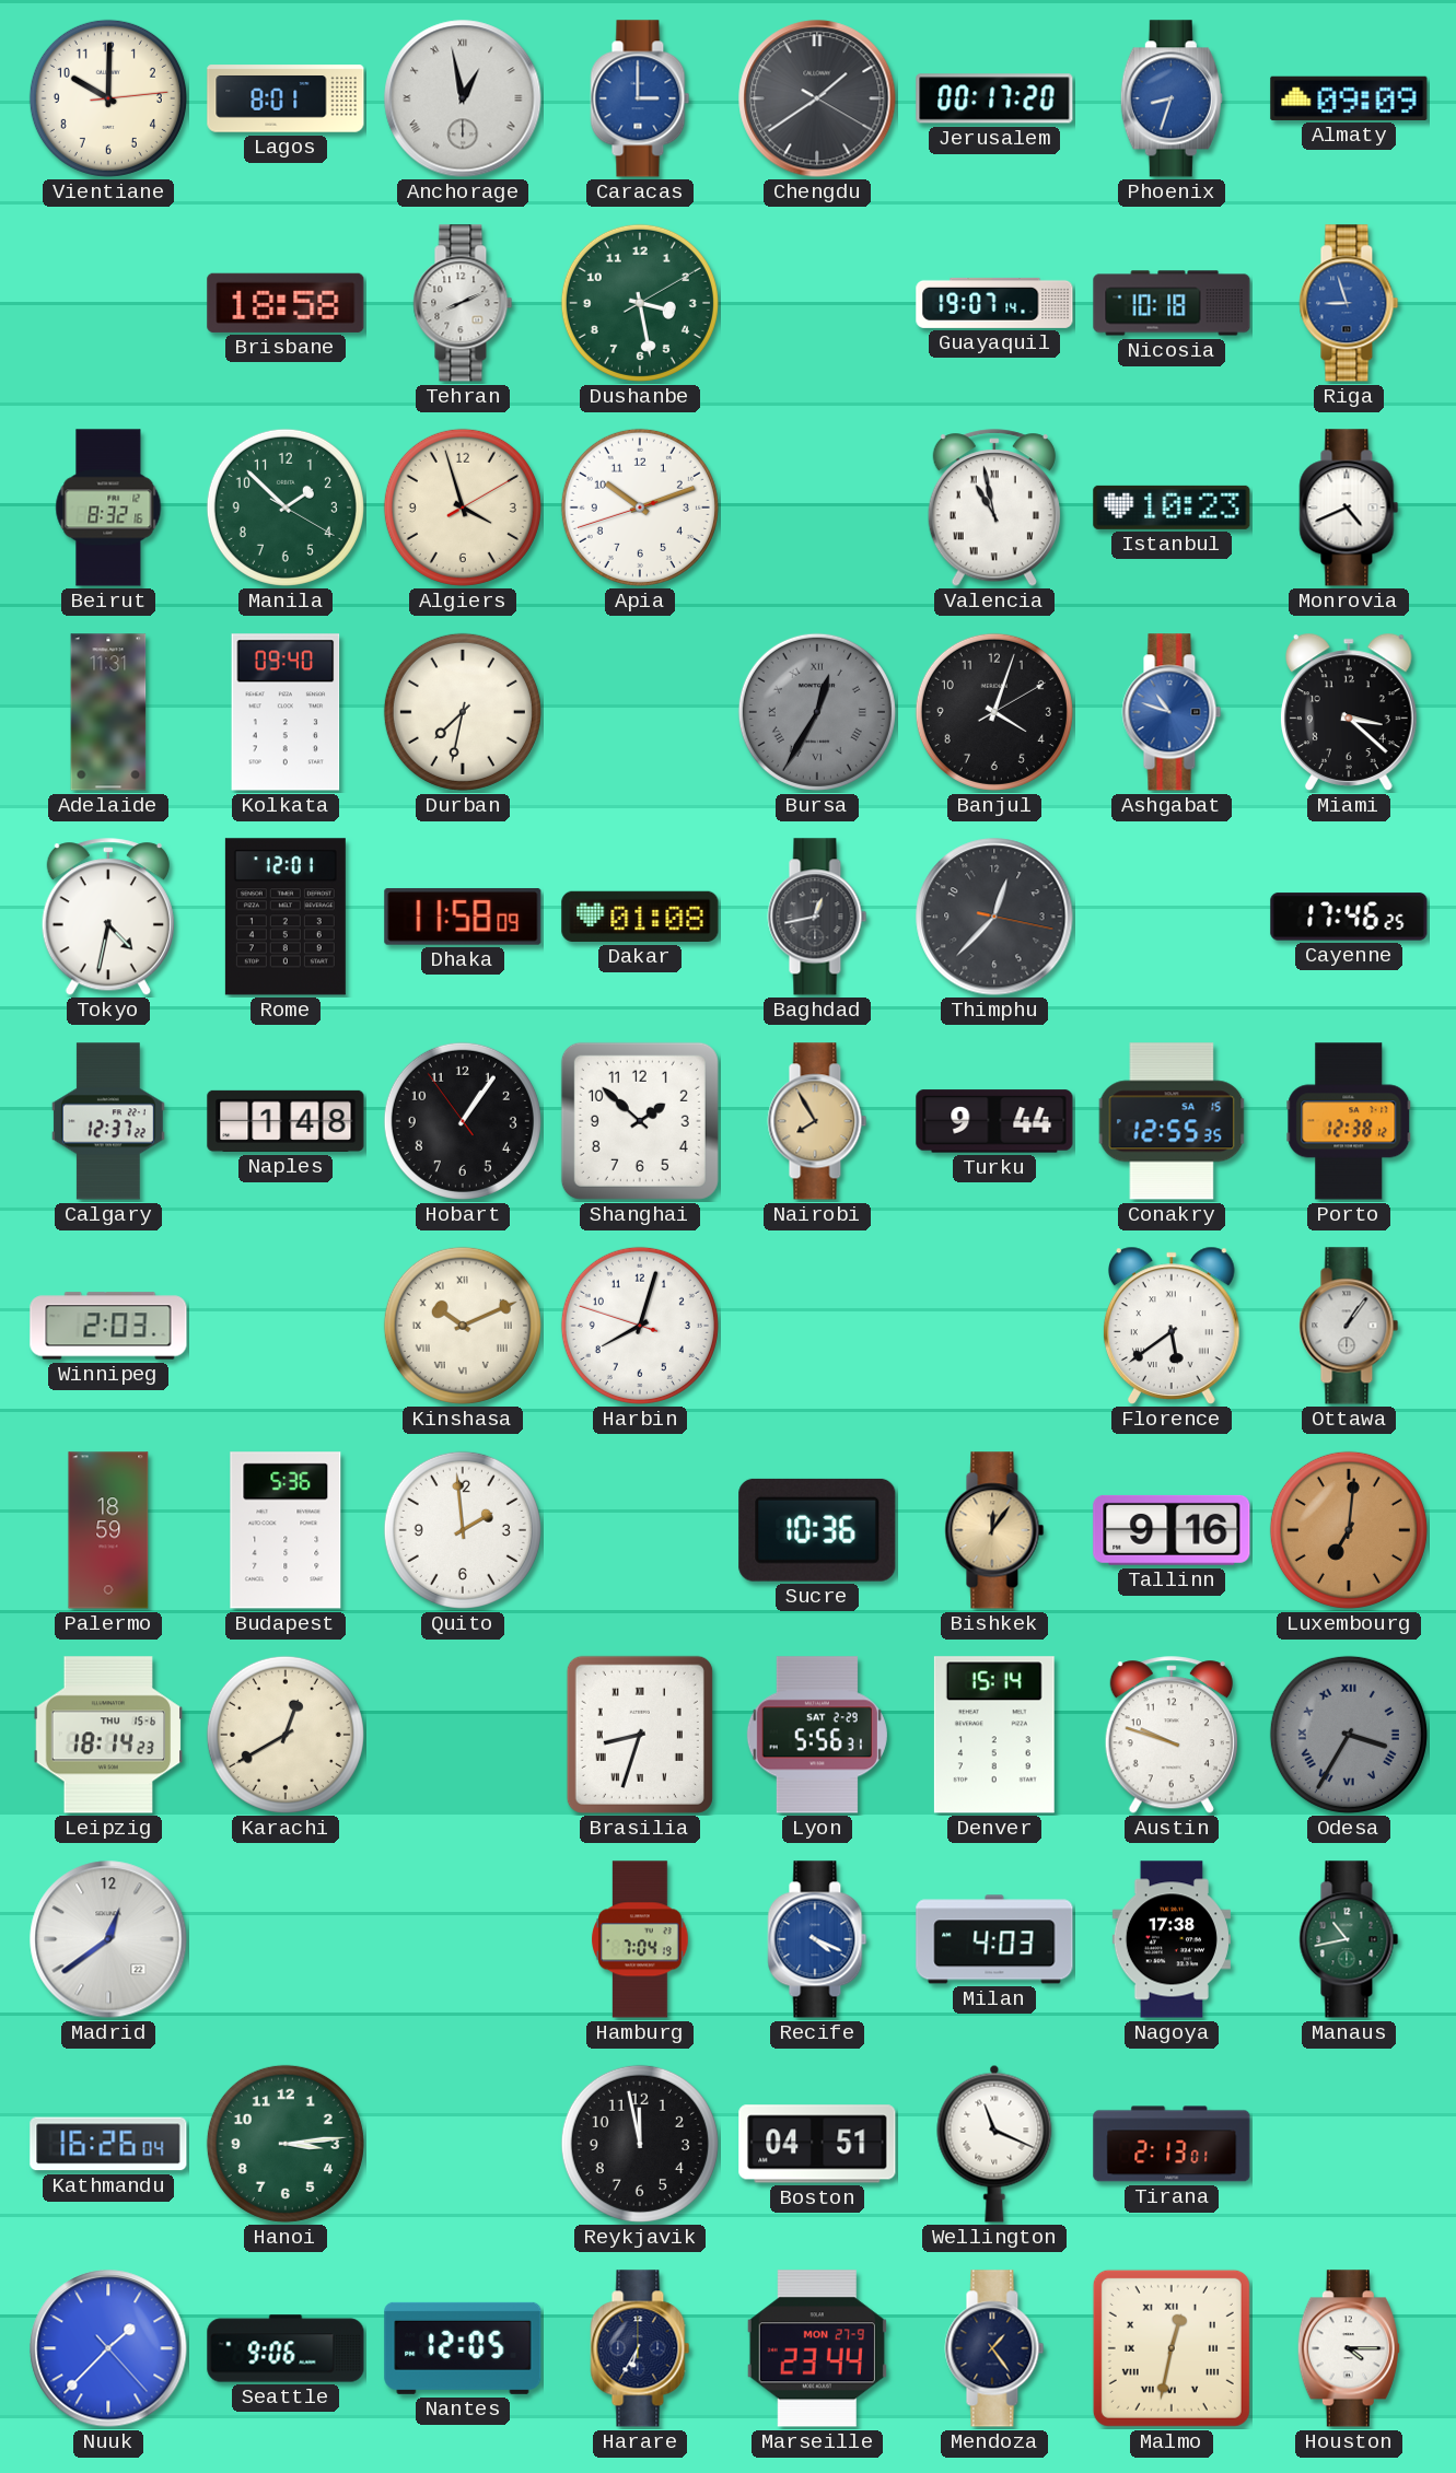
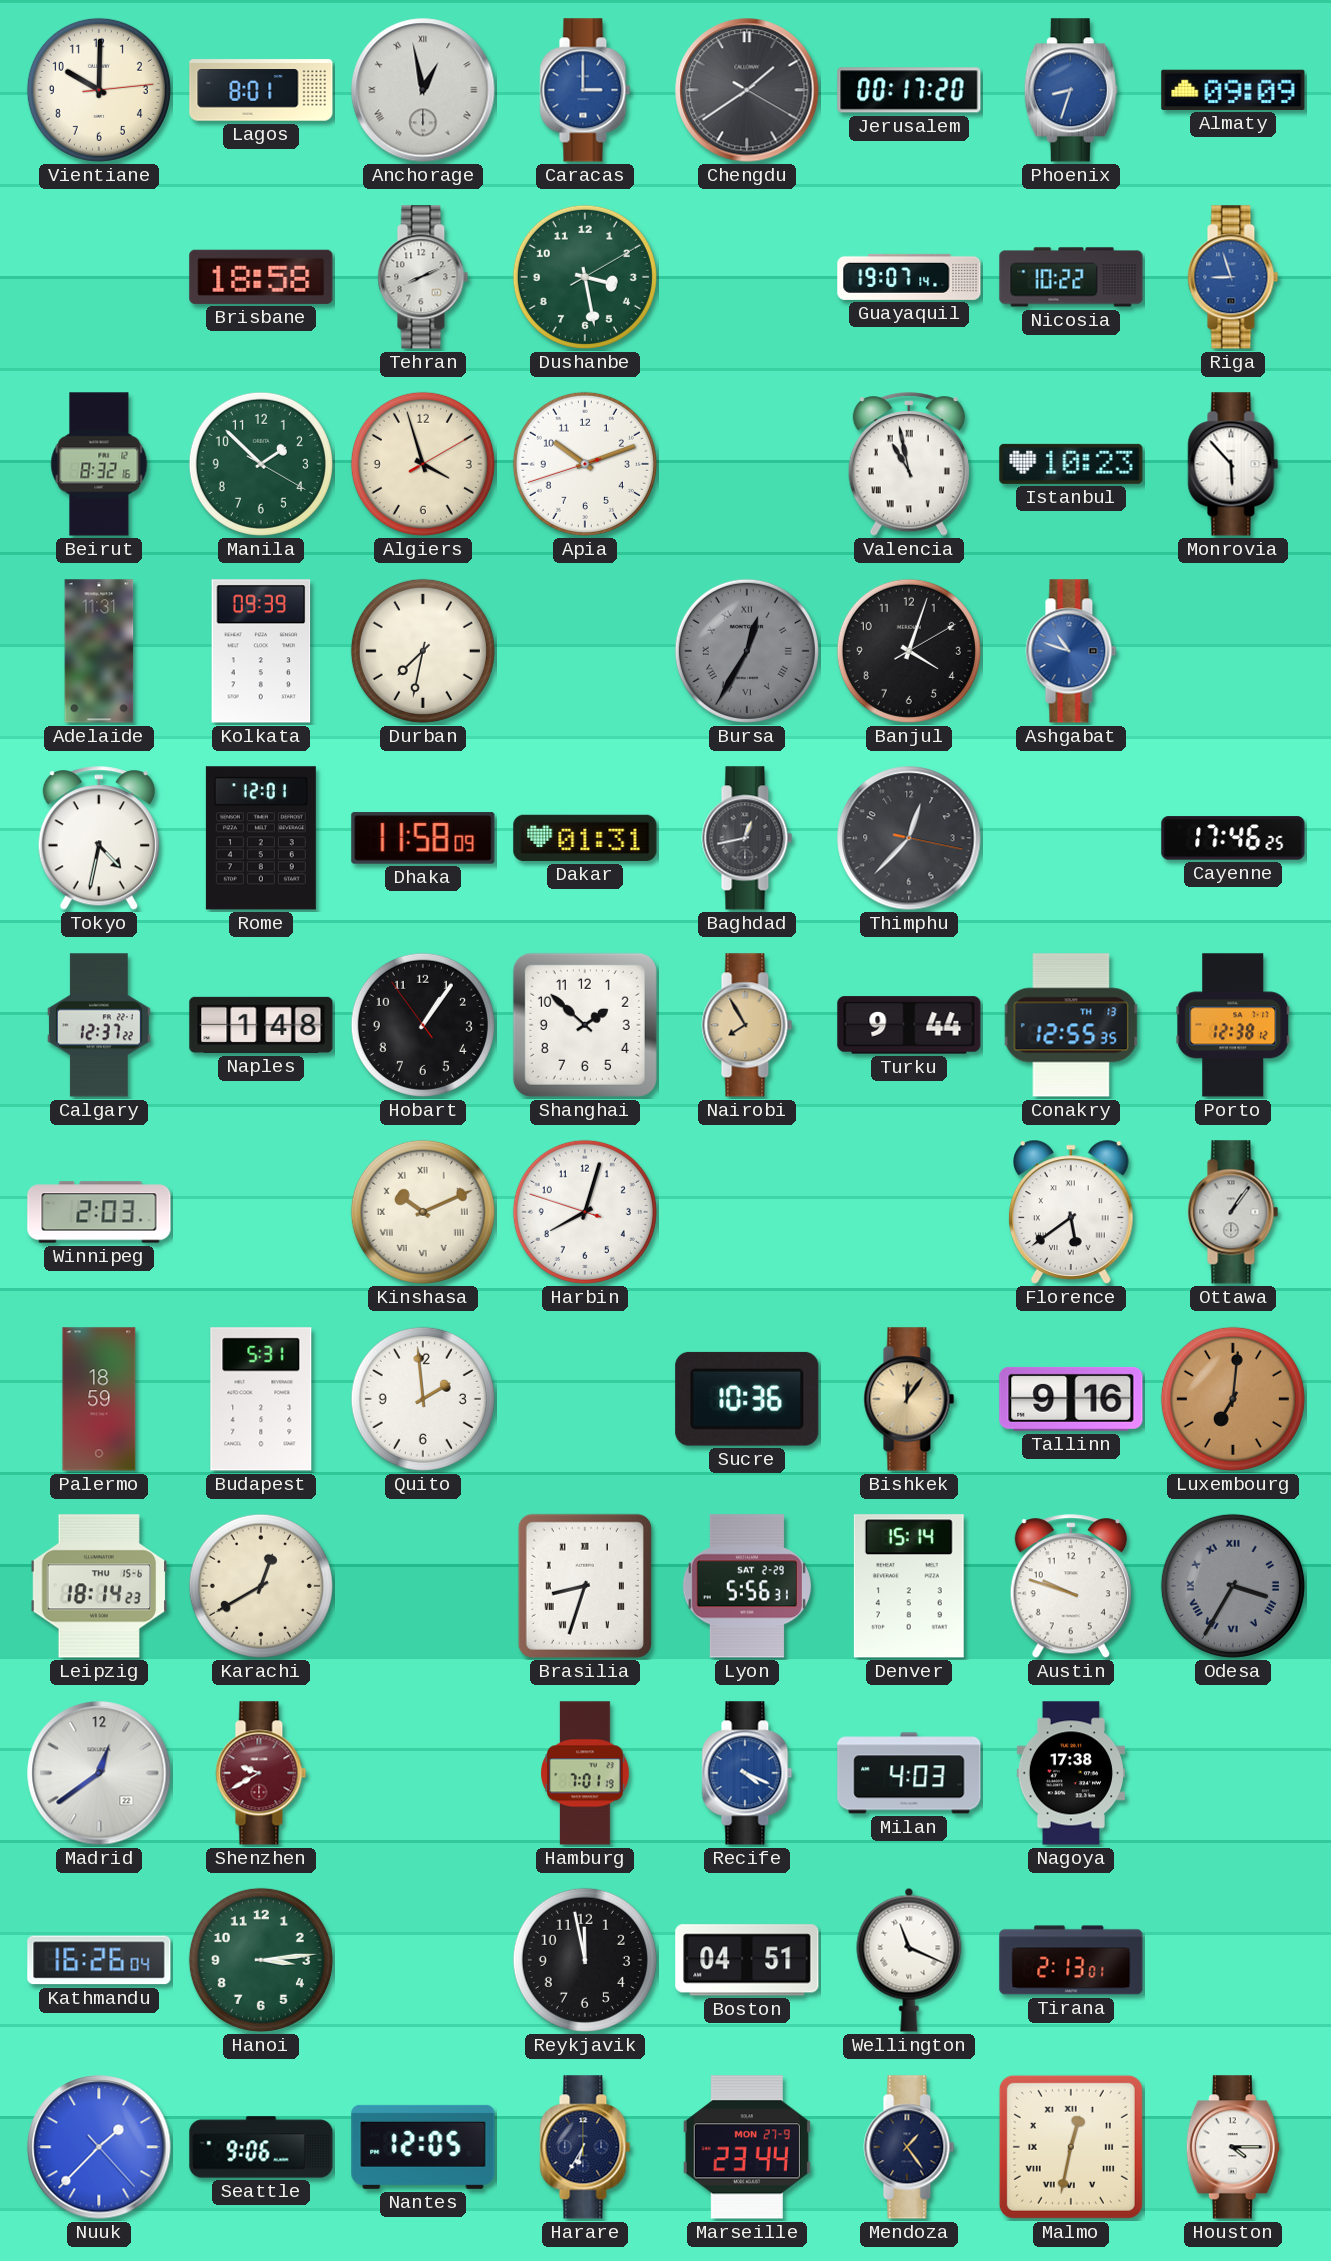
Nicosia: 10:18 -> 10:22 (1071, 277)
Monrovia: 4:41 -> 5:53 (1233, 464)
Kolkata: 09:40 -> 09:39 (261, 651)
Miami: 3:22 -> none (1349, 712)
Dakar: 01:08 -> 01:31 (585, 838)
Conakry date: SA 15 -> TH 13 (1071, 1025)
Budapest: 5:36 -> 5:31 (261, 1399)
Shenzhen: none -> 9:40 (261, 1773)
Hamburg: 7:04 -> 7:01 (585, 1773)
Manaus: 10:43 -> none (1349, 1939)
